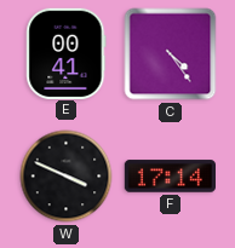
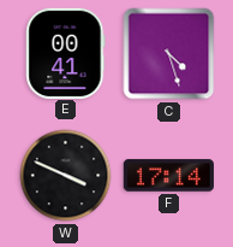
C: 4:24 -> 4:27 (169, 54)
